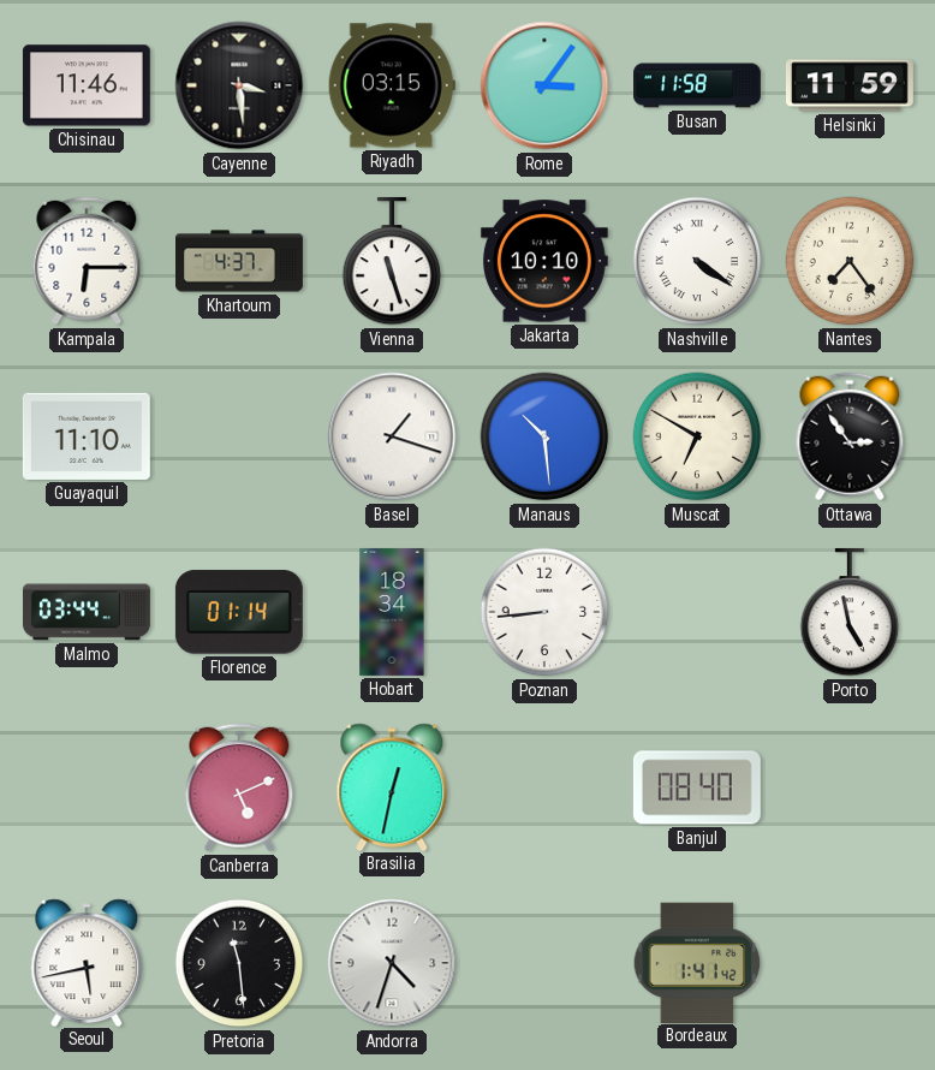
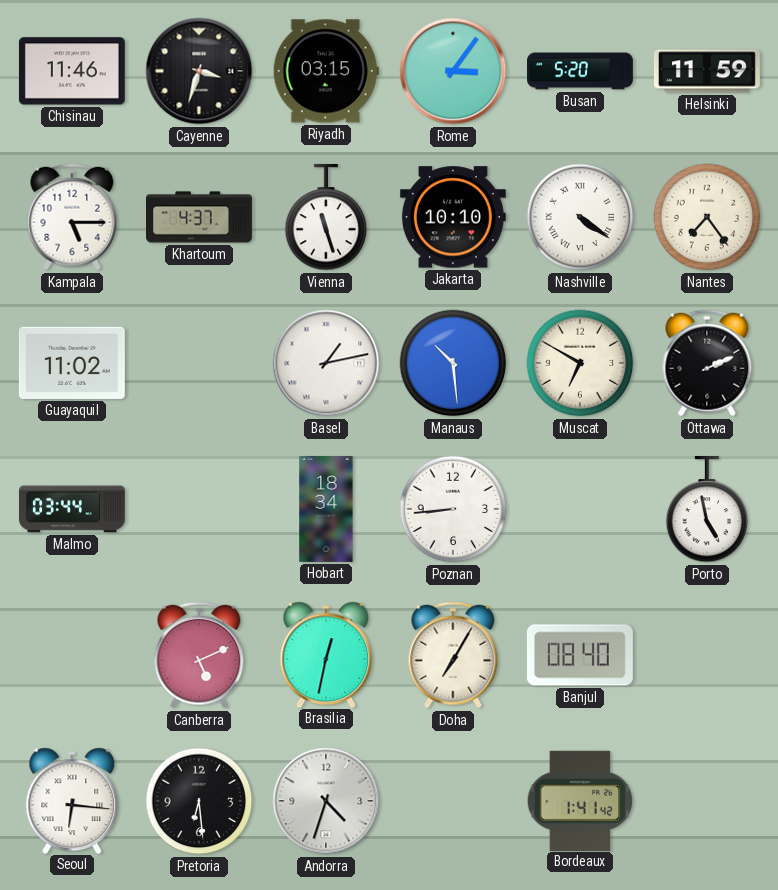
Cayenne: 3:29 -> 3:33 (199, 71)
Busan: 11:58 -> 5:20 (581, 71)
Kampala: 6:15 -> 5:15 (72, 217)
Guayaquil: 11:10 -> 11:02 (72, 363)
Basel: 1:18 -> 1:13 (326, 363)
Ottawa: 2:54 -> 2:11 (707, 363)
Florence: 01:14 -> none (239, 612)
Doha: none -> 7:05 (453, 655)
Seoul: 5:43 -> 6:16 (72, 800)
Pretoria: 11:29 -> 6:29 (199, 801)
